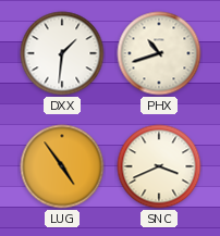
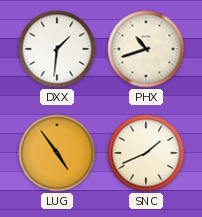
SNC: 3:41 -> 1:41 (146, 153)
